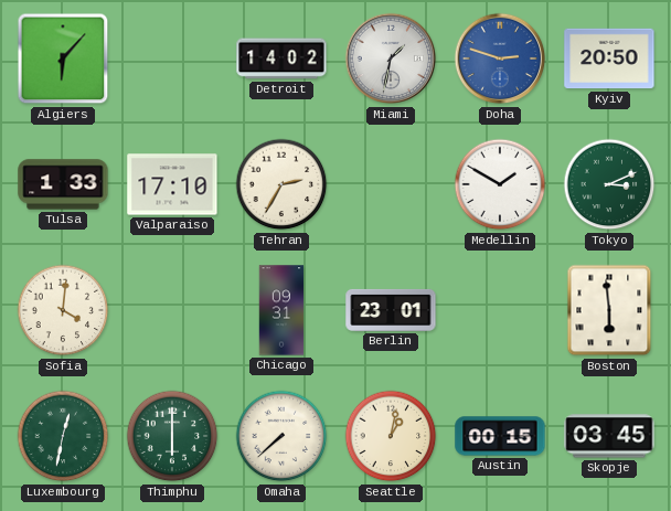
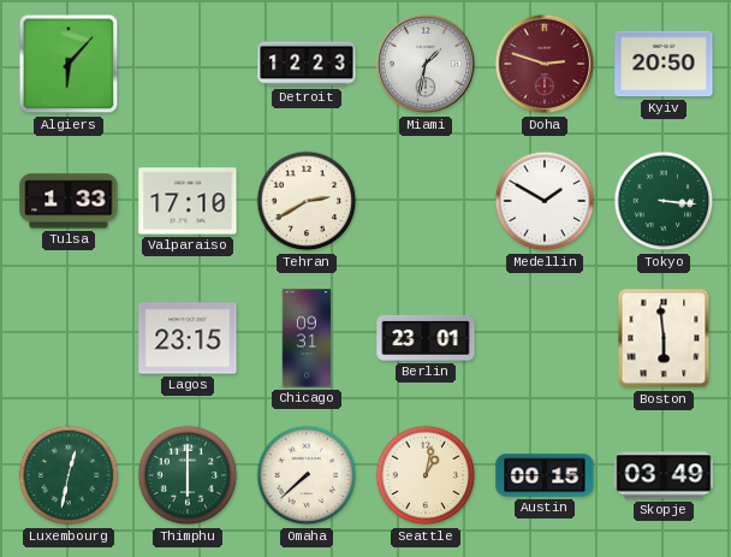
Detroit: 14:02 -> 12:23 (307, 64)
Doha dial: blue -> burgundy (545, 64)
Tehran: 2:35 -> 2:40 (307, 201)
Tokyo: 3:11 -> 3:16 (664, 201)
Sofia: 4:01 -> none (63, 310)
Lagos: none -> 23:15 (188, 338)
Skopje: 03:45 -> 03:49 (664, 475)
